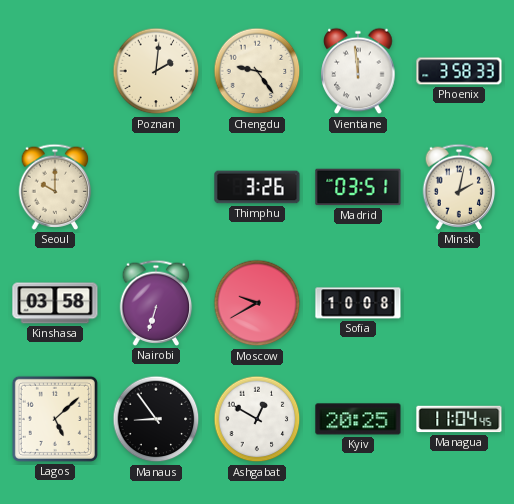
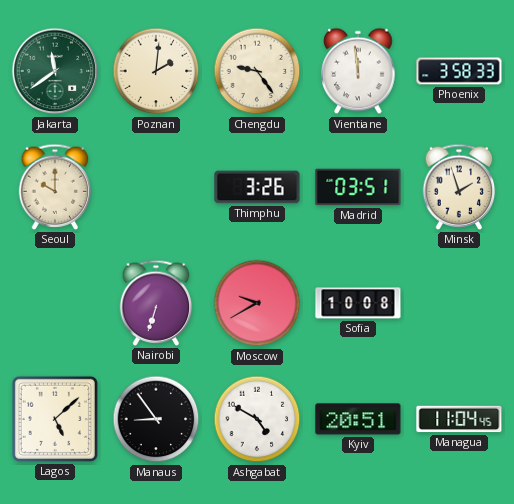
Jakarta: none -> 11:39 (55, 71)
Minsk: 2:02 -> 1:57 (459, 187)
Kinshasa: 03:58 -> none (55, 303)
Ashgabat: 12:50 -> 4:50 (257, 419)
Kyiv: 20:25 -> 20:51 (358, 419)
